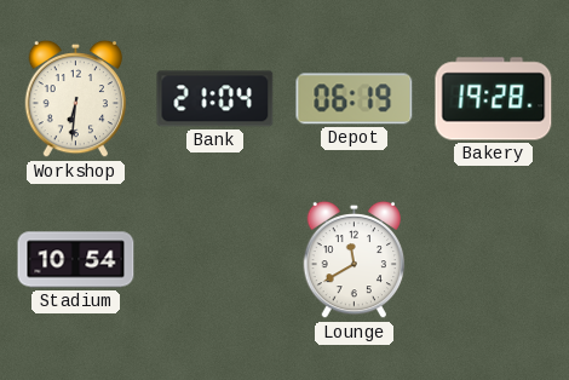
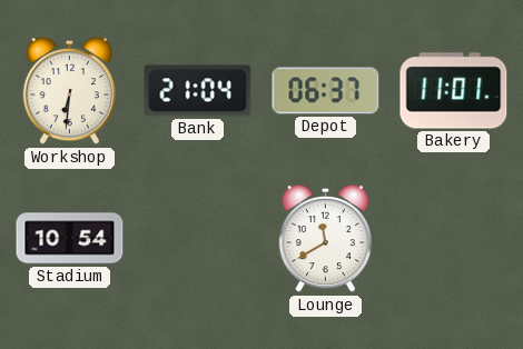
Depot: 06:19 -> 06:37 (326, 91)
Bakery: 19:28 -> 11:01 (454, 91)
